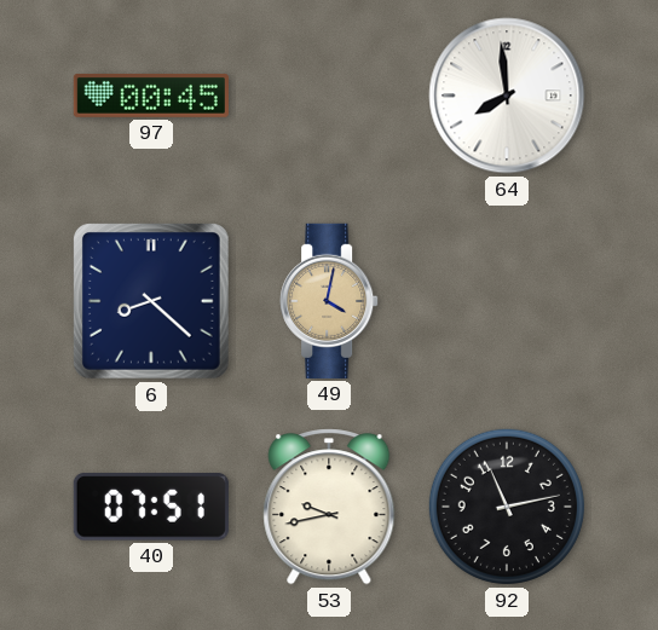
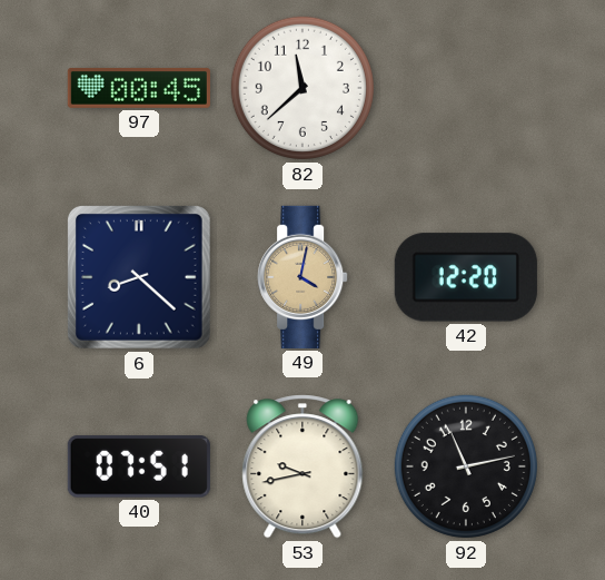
82: none -> 11:38 (302, 88)
64: 7:59 -> none (507, 96)
42: none -> 12:20 (466, 277)
